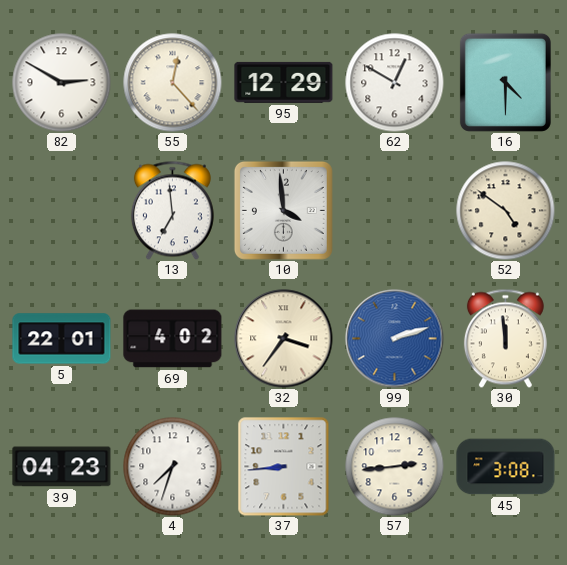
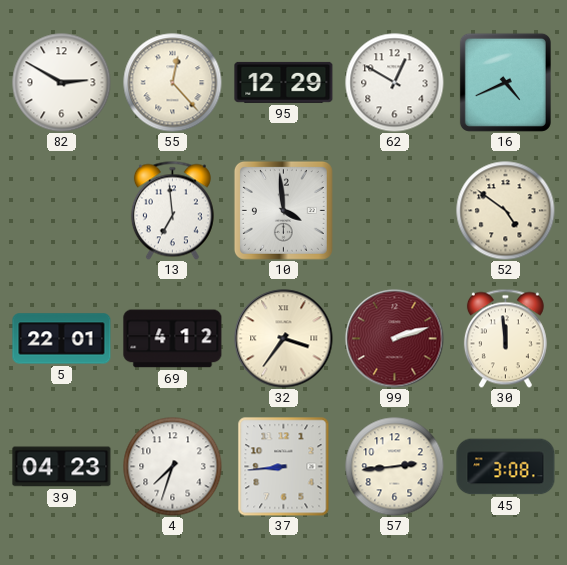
16: 4:30 -> 4:41 (505, 82)
69: 4:02 -> 4:12 (173, 339)
99 dial: blue -> burgundy (395, 339)
